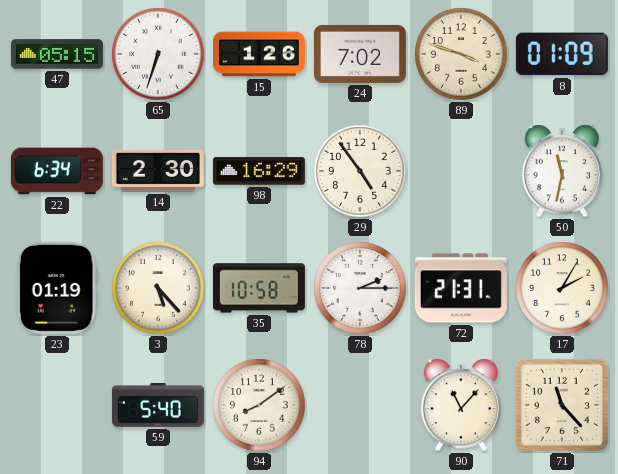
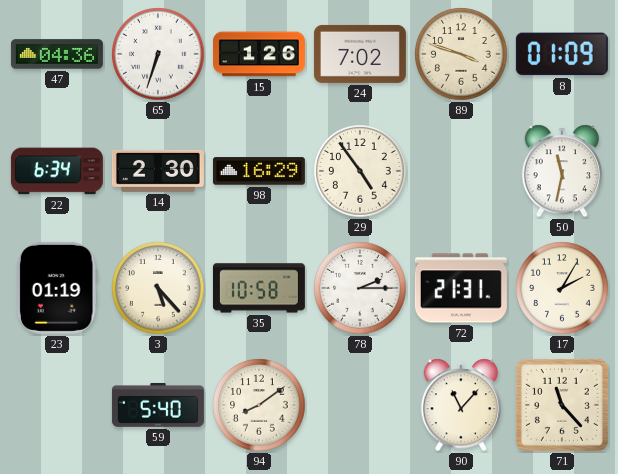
47: 05:15 -> 04:36 (57, 54)
